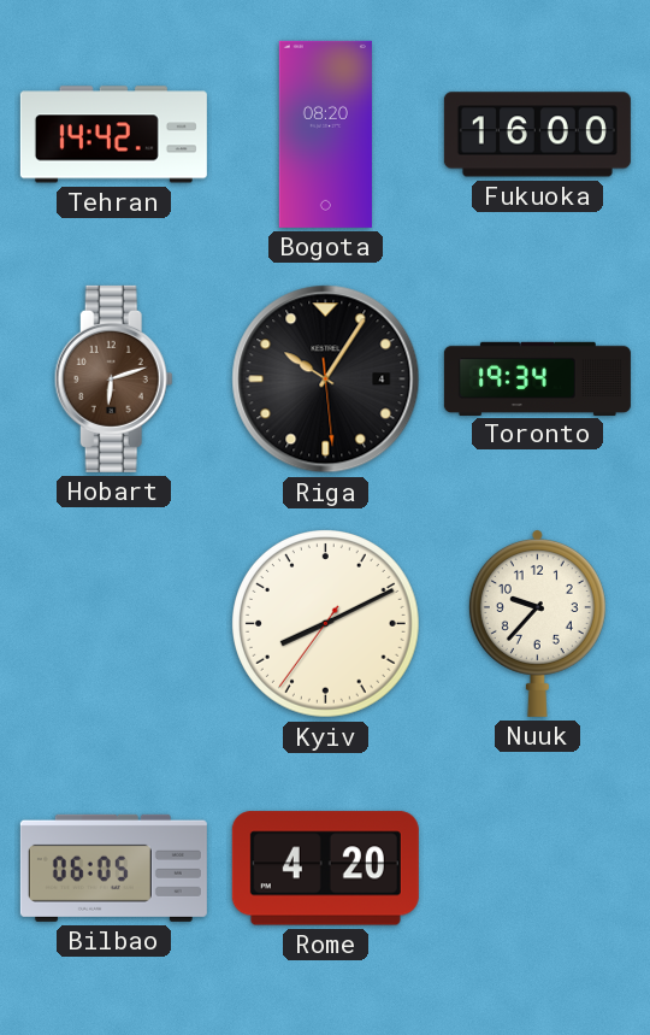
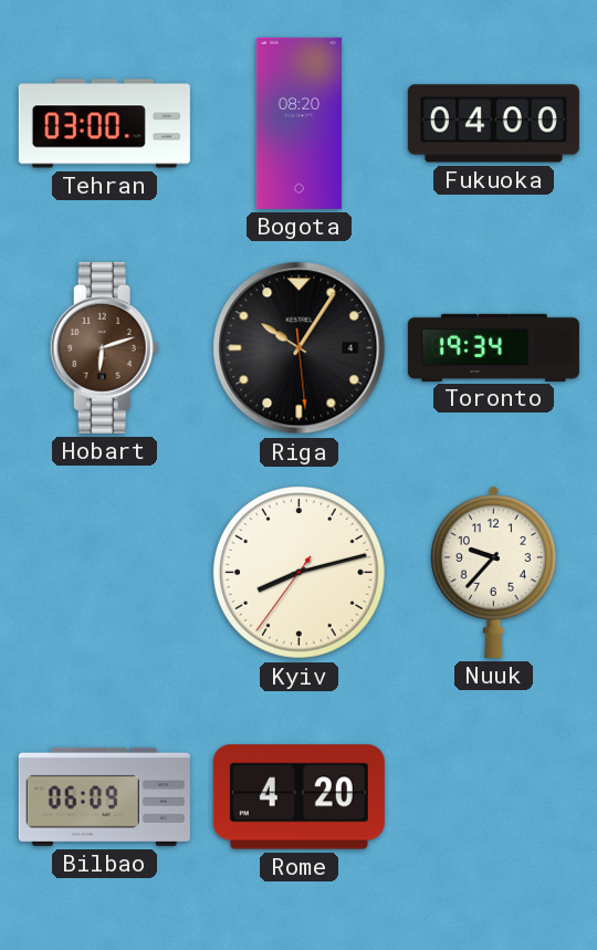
Tehran: 14:42 -> 03:00 (104, 124)
Fukuoka: 16:00 -> 04:00 (493, 124)
Kyiv: 8:10 -> 8:12 (300, 573)
Bilbao: 06:05 -> 06:09 (104, 796)
